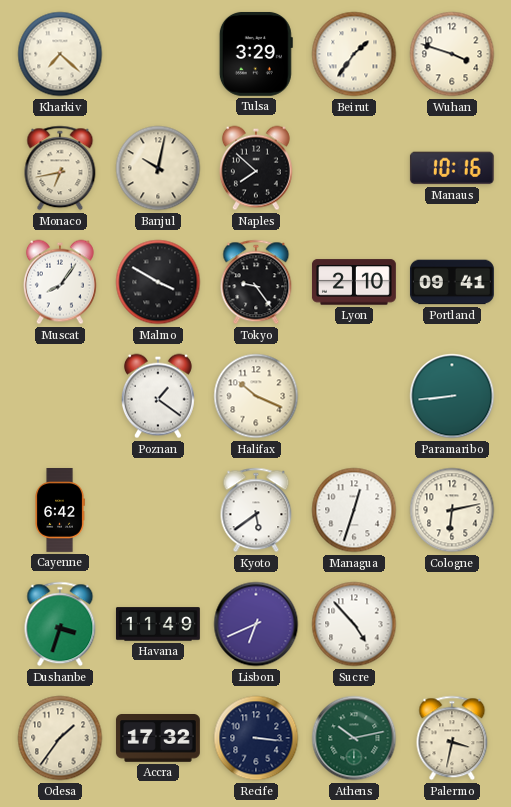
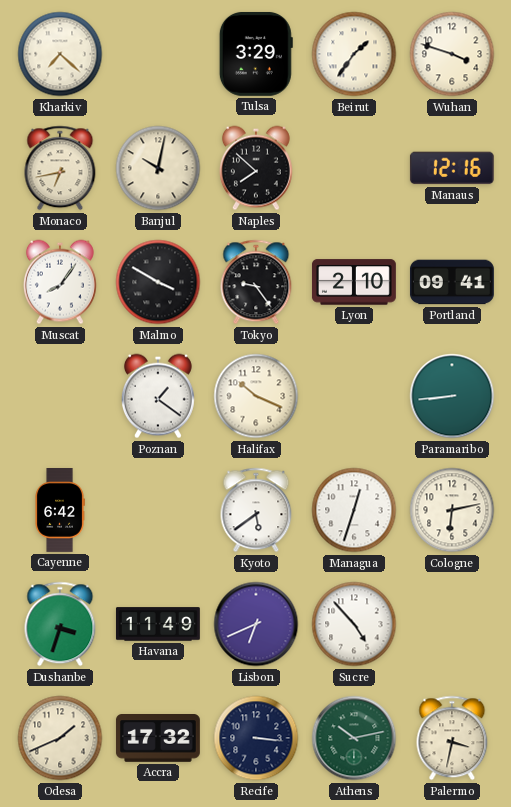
Manaus: 10:16 -> 12:16 (452, 168)
Odesa: 1:36 -> 1:41 (60, 738)
